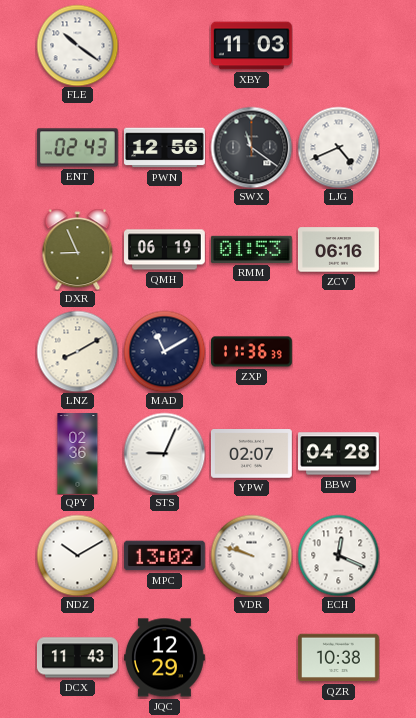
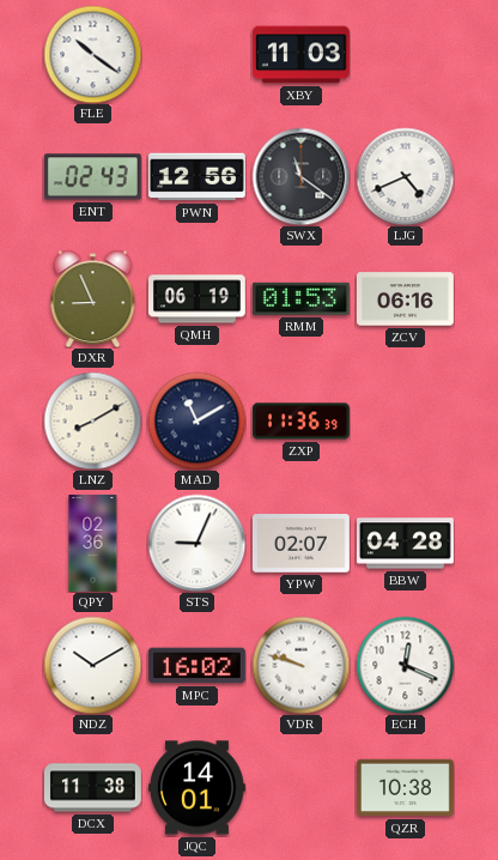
MPC: 13:02 -> 16:02 (196, 666)
DCX: 11:43 -> 11:38 (93, 788)
JQC: 12:29 -> 14:01 (198, 788)
